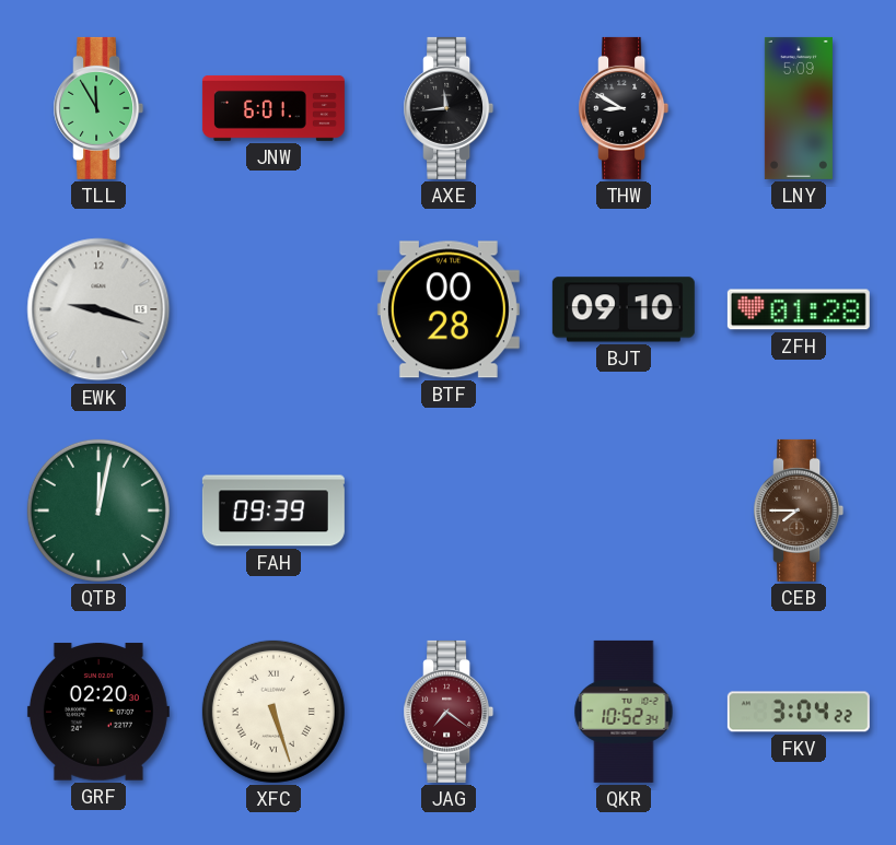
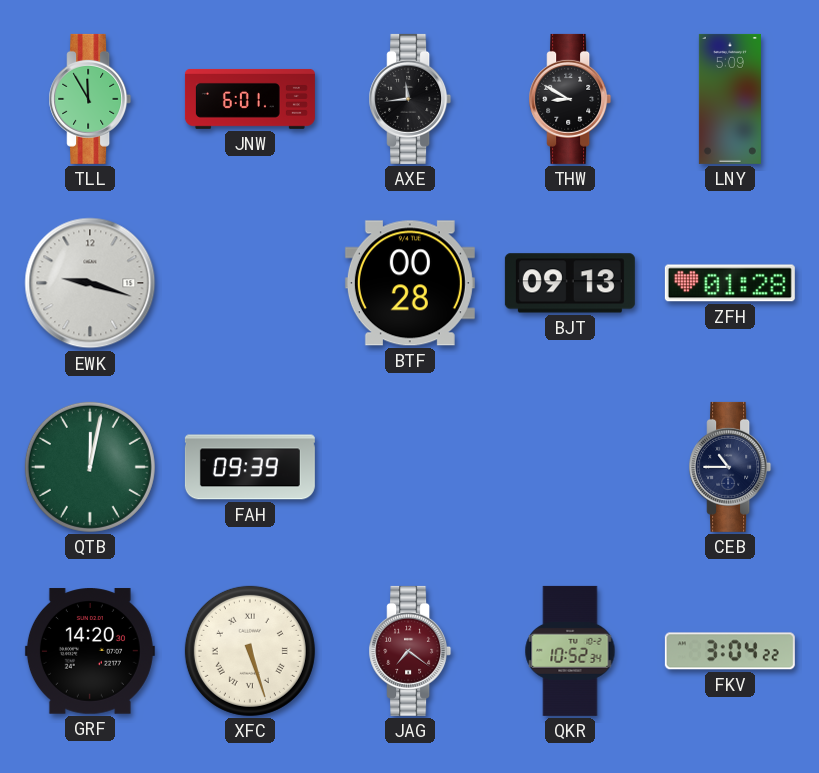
BJT: 09:10 -> 09:13 (570, 283)
CEB: 7:45 -> 10:45 (730, 467)
CEB dial: brown -> navy (730, 467)
GRF: 02:20 -> 14:20 (90, 651)
